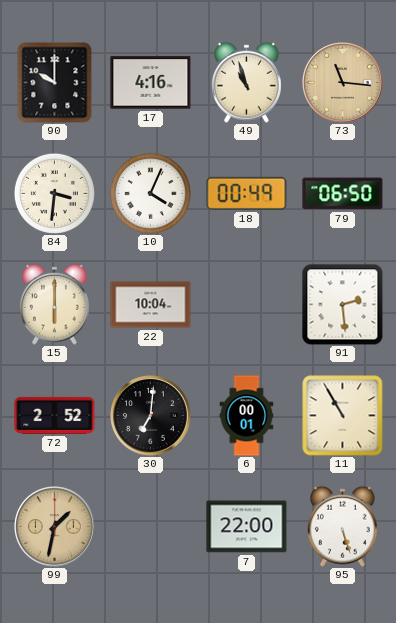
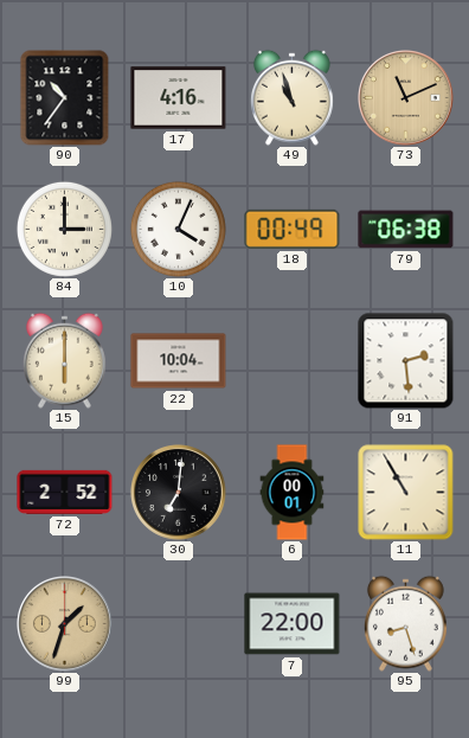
90: 10:00 -> 10:36 (65, 97)
73: 11:16 -> 11:11 (406, 98)
84: 3:31 -> 3:00 (64, 229)
79: 06:50 -> 06:38 (406, 230)
99: 1:32 -> 1:33 (65, 624)
95: 5:27 -> 8:27 (405, 623)
